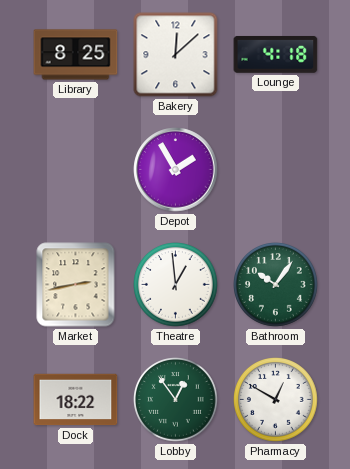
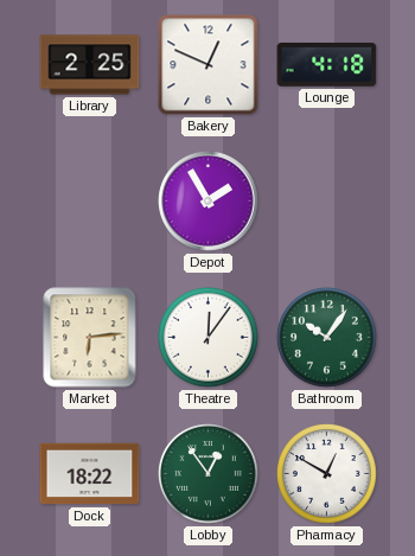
Library: 8:25 -> 2:25 (90, 65)
Bakery: 12:08 -> 12:49 (209, 65)
Market: 2:43 -> 6:14 (90, 338)
Theatre: 12:59 -> 12:06 (209, 338)
